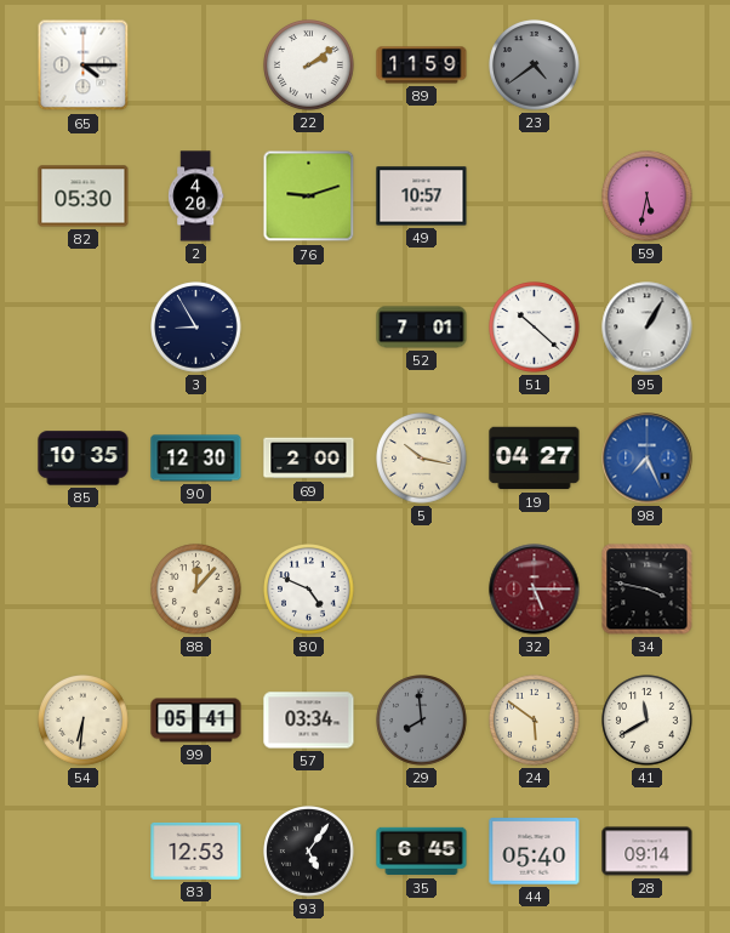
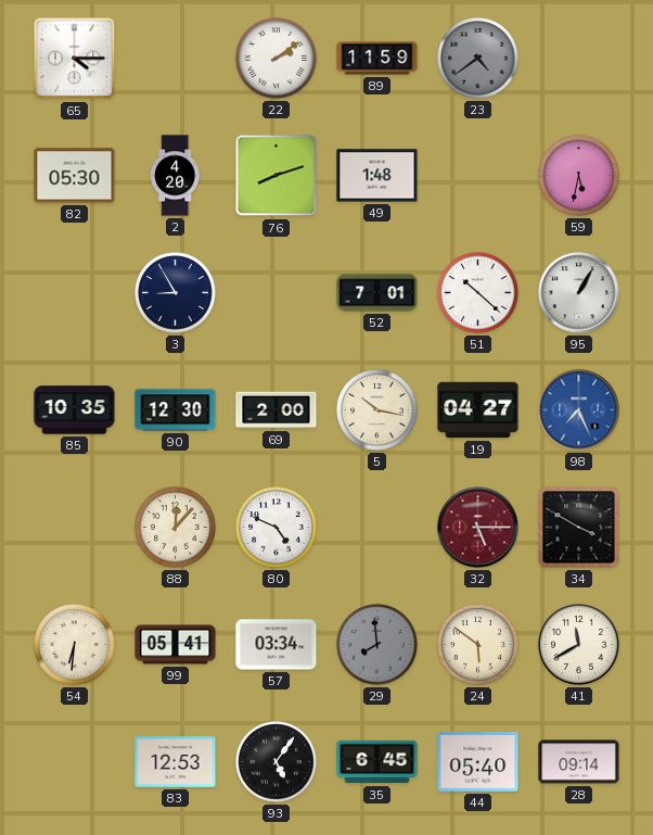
76: 9:12 -> 8:12 (277, 176)
49: 10:57 -> 1:48 (377, 176)
34: 3:47 -> 3:50 (579, 528)
